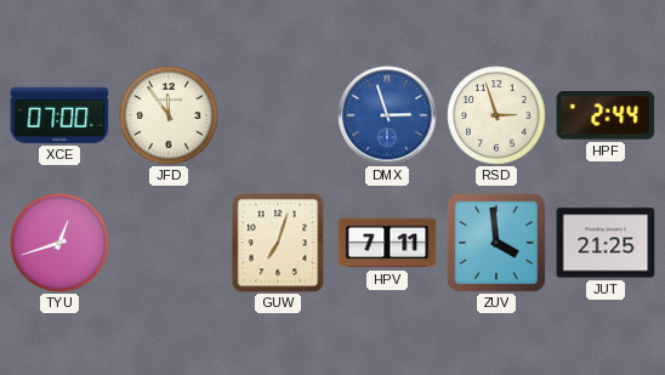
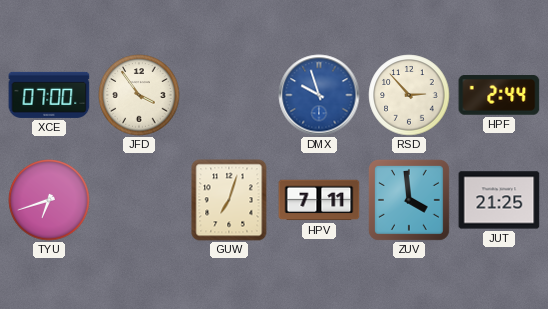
JFD: 11:54 -> 3:54 (139, 95)
DMX: 2:57 -> 9:57 (319, 95)
RSD: 2:57 -> 2:53 (409, 95)
TYU: 12:42 -> 6:42 (49, 200)
